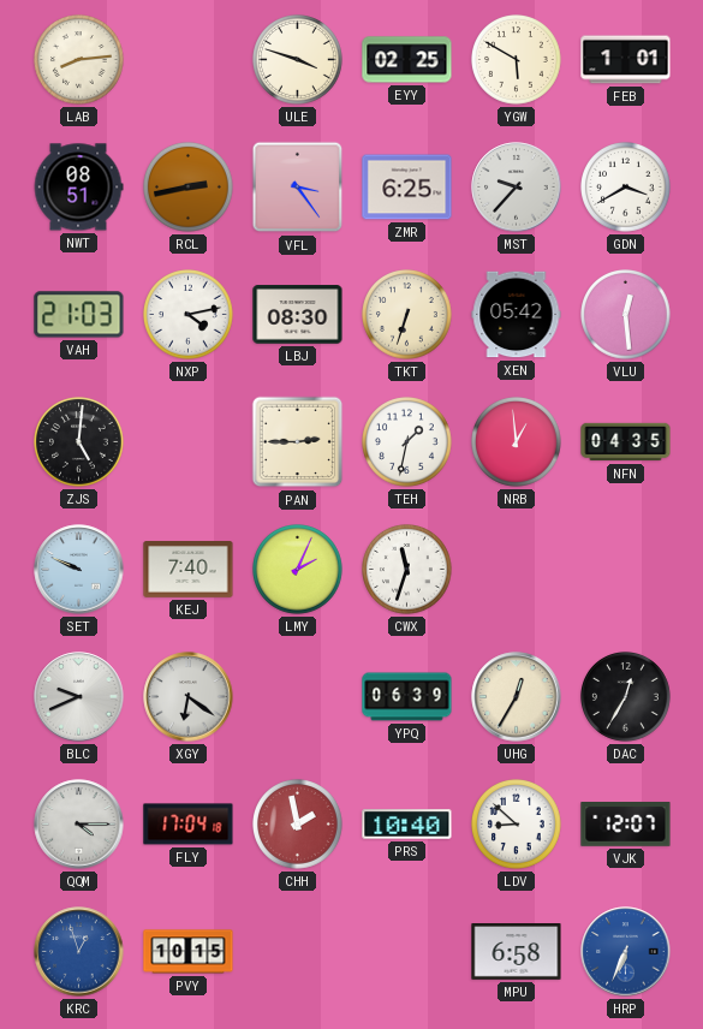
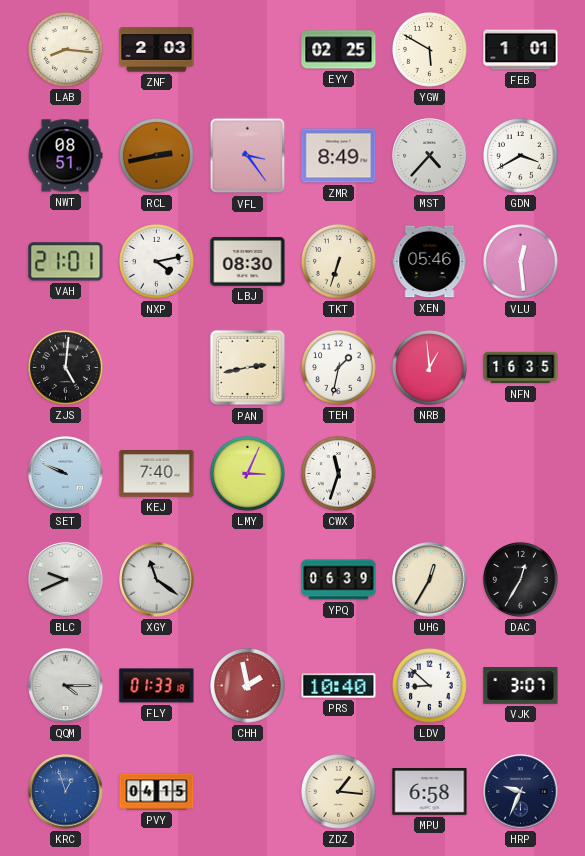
LAB: 8:14 -> 8:16 (66, 50)
ZNF: none -> 2:03 (157, 50)
ULE: 3:48 -> none (298, 60)
ZMR: 6:25 -> 8:49 (339, 156)
MST: 9:37 -> 4:37 (430, 156)
VAH: 21:03 -> 21:01 (66, 262)
XEN: 05:42 -> 05:46 (430, 262)
PAN: 2:45 -> 2:43 (248, 368)
NFN: 04:35 -> 16:35 (521, 368)
LMY: 2:04 -> 3:04 (248, 474)
XGY: 6:21 -> 11:21 (157, 580)
FLY: 17:04 -> 01:33 (157, 686)
VJK: 12:07 -> 3:07 (521, 686)
PVY: 10:15 -> 04:15 (157, 792)
ZDZ: none -> 1:16 (339, 792)
HRP: 6:34 -> 9:34 (521, 792)
HRP dial: blue -> navy (521, 792)
